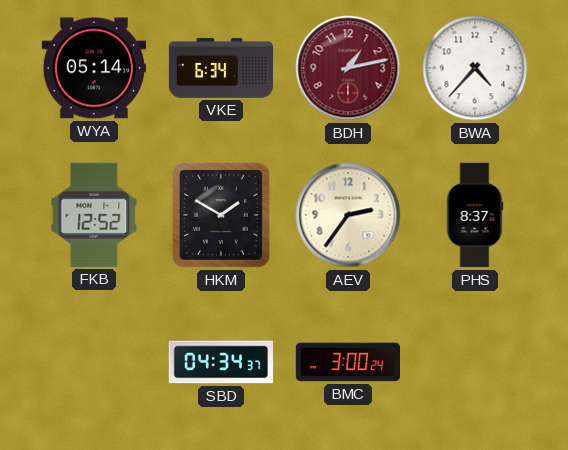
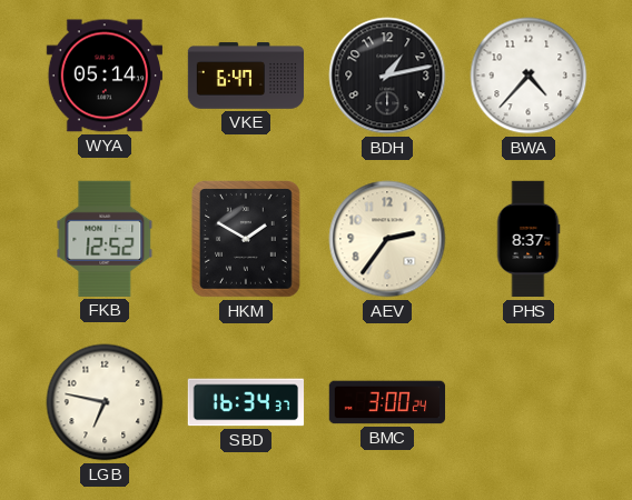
VKE: 6:34 -> 6:47 (246, 76)
BDH dial: burgundy -> black (387, 76)
LGB: none -> 6:47 (105, 402)
SBD: 04:34 -> 16:34 (246, 402)
